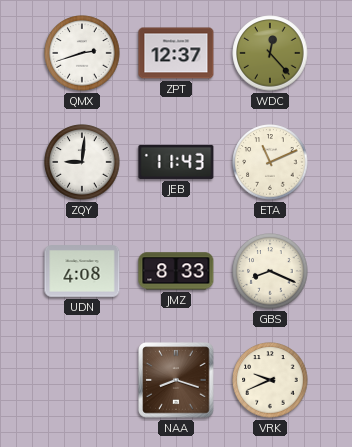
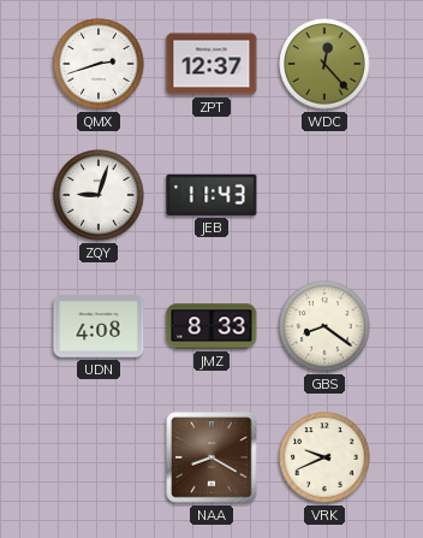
ZQY: 9:01 -> 9:03 (99, 195)
ETA: 11:11 -> none (270, 162)
GBS: 8:19 -> 8:21 (324, 326)
NAA: 8:18 -> 8:20 (211, 457)
